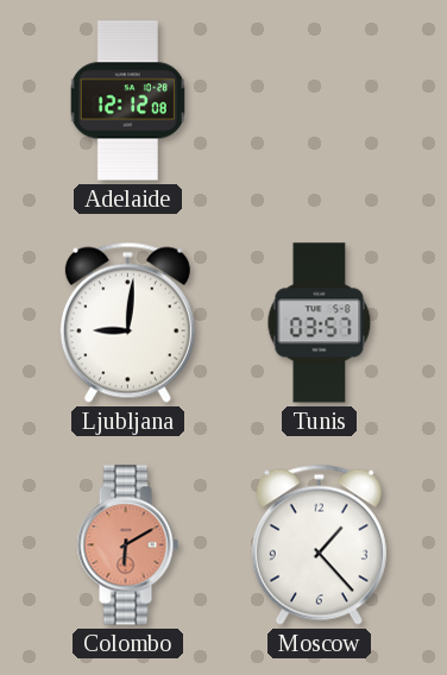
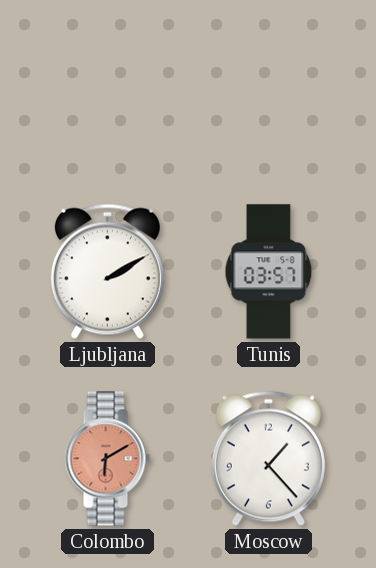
Adelaide: 12:12 -> none (127, 101)
Ljubljana: 9:01 -> 2:10 (107, 271)
